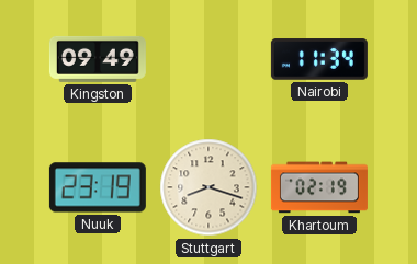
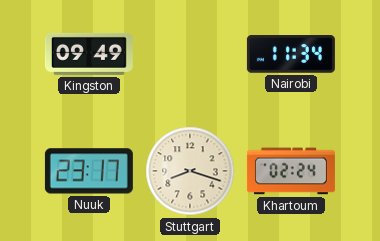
Nuuk: 23:19 -> 23:17 (89, 171)
Khartoum: 02:19 -> 02:24 (291, 171)
